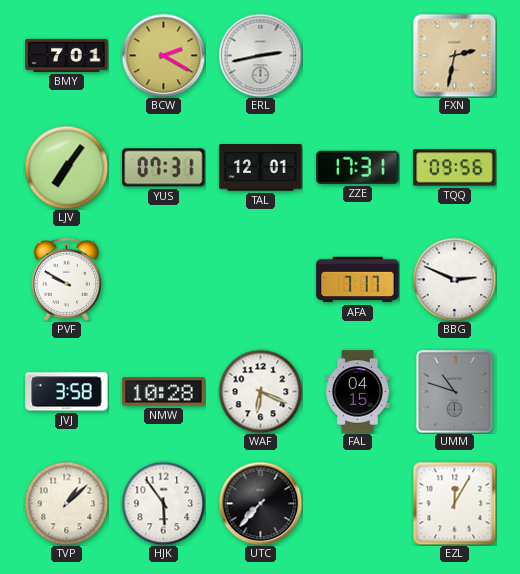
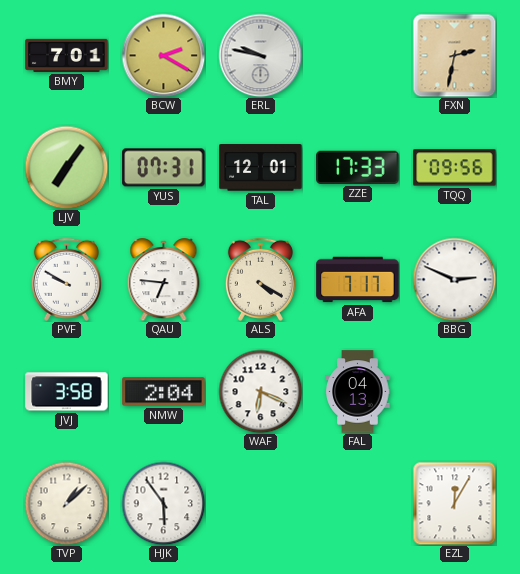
ERL: 2:43 -> 9:47 (260, 55)
ZZE: 17:31 -> 17:33 (358, 167)
QAU: none -> 6:46 (164, 280)
ALS: none -> 4:20 (260, 279)
NMW: 10:28 -> 2:04 (164, 392)
FAL: 04:15 -> 04:13 (358, 392)
UMM: 10:48 -> none (455, 392)
UTC: 7:37 -> none (260, 503)
